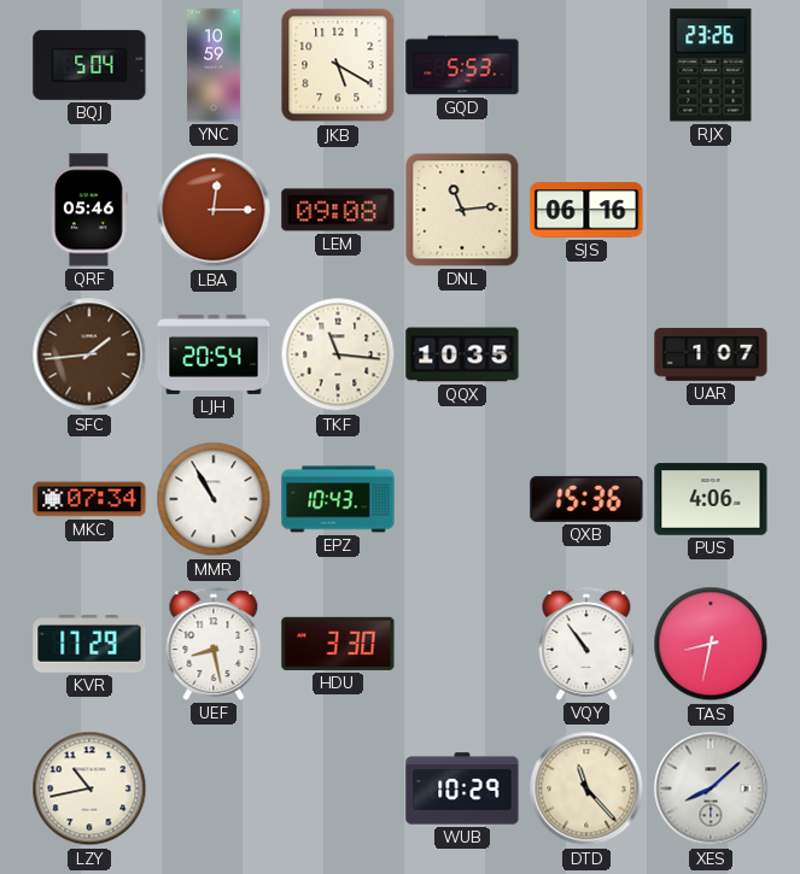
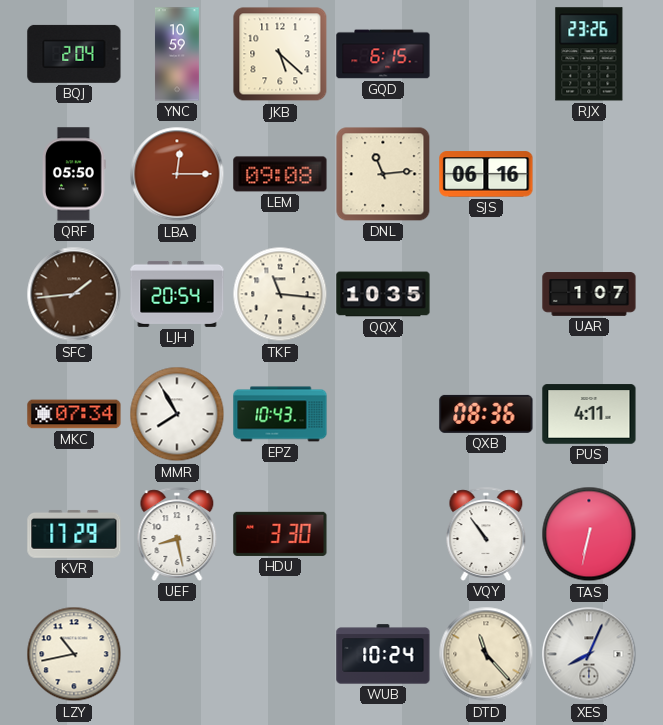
BQJ: 5:04 -> 2:04 (74, 54)
JKB: 5:20 -> 5:22 (280, 54)
GQD: 5:53 -> 6:15 (383, 54)
QRF: 05:46 -> 05:50 (75, 174)
MMR: 10:55 -> 7:55 (177, 414)
QXB: 15:36 -> 08:36 (486, 414)
PUS: 4:06 -> 4:11 (589, 414)
TAS: 8:32 -> 6:32 (589, 534)
WUB: 10:29 -> 10:24 (383, 654)
XES: 8:08 -> 8:04 (589, 654)
